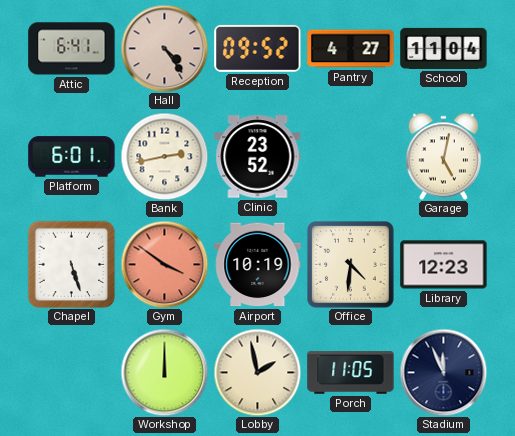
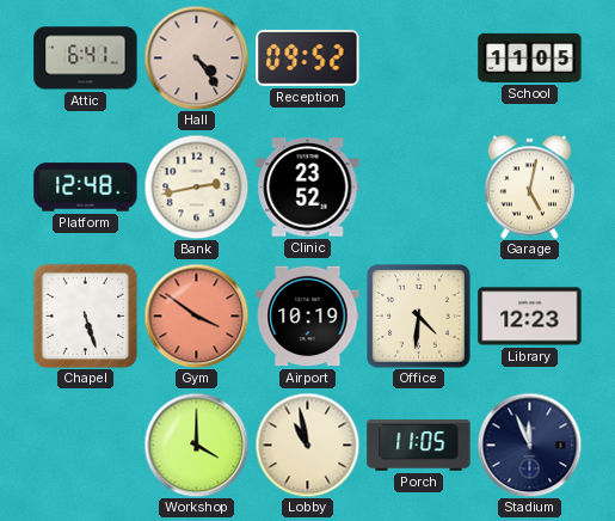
Pantry: 4:27 -> none (351, 49)
School: 11:04 -> 11:05 (530, 57)
Platform: 6:01 -> 12:48 (86, 188)
Workshop: 12:00 -> 4:00 (196, 445)
Lobby: 1:58 -> 10:58 (307, 445)
